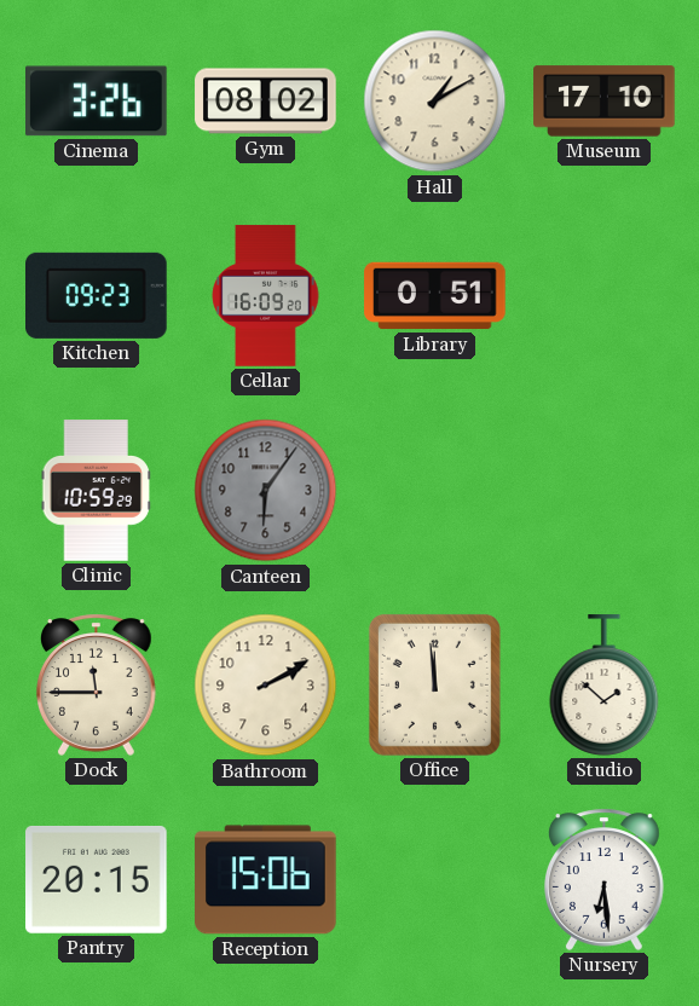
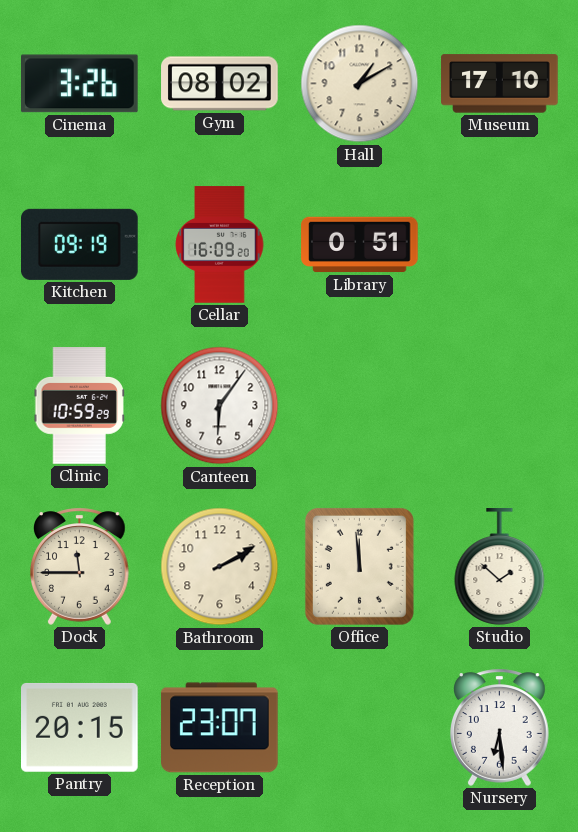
Kitchen: 09:23 -> 09:19 (80, 244)
Canteen dial: grey -> white (220, 406)
Reception: 15:06 -> 23:07 (220, 728)
